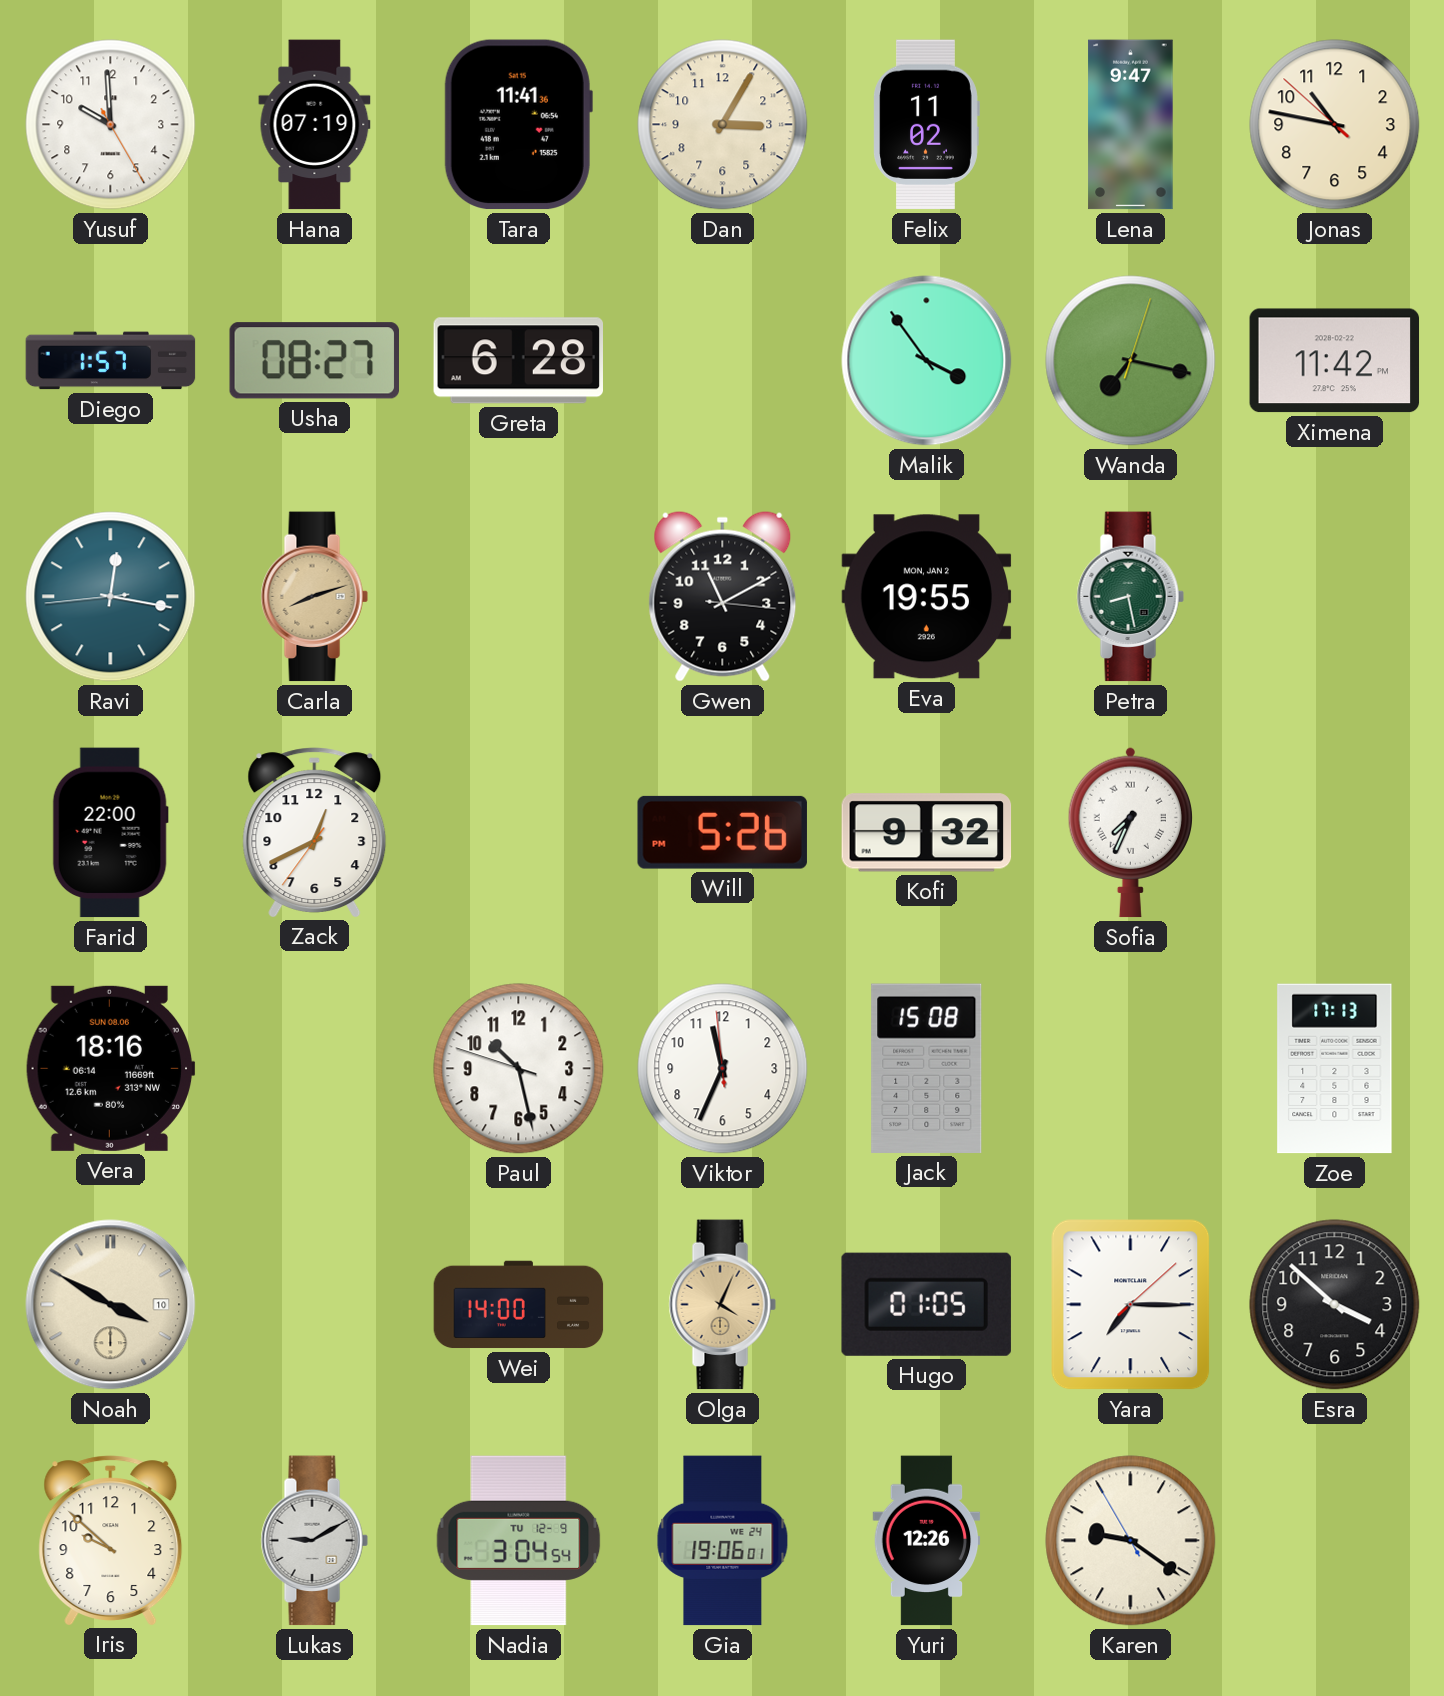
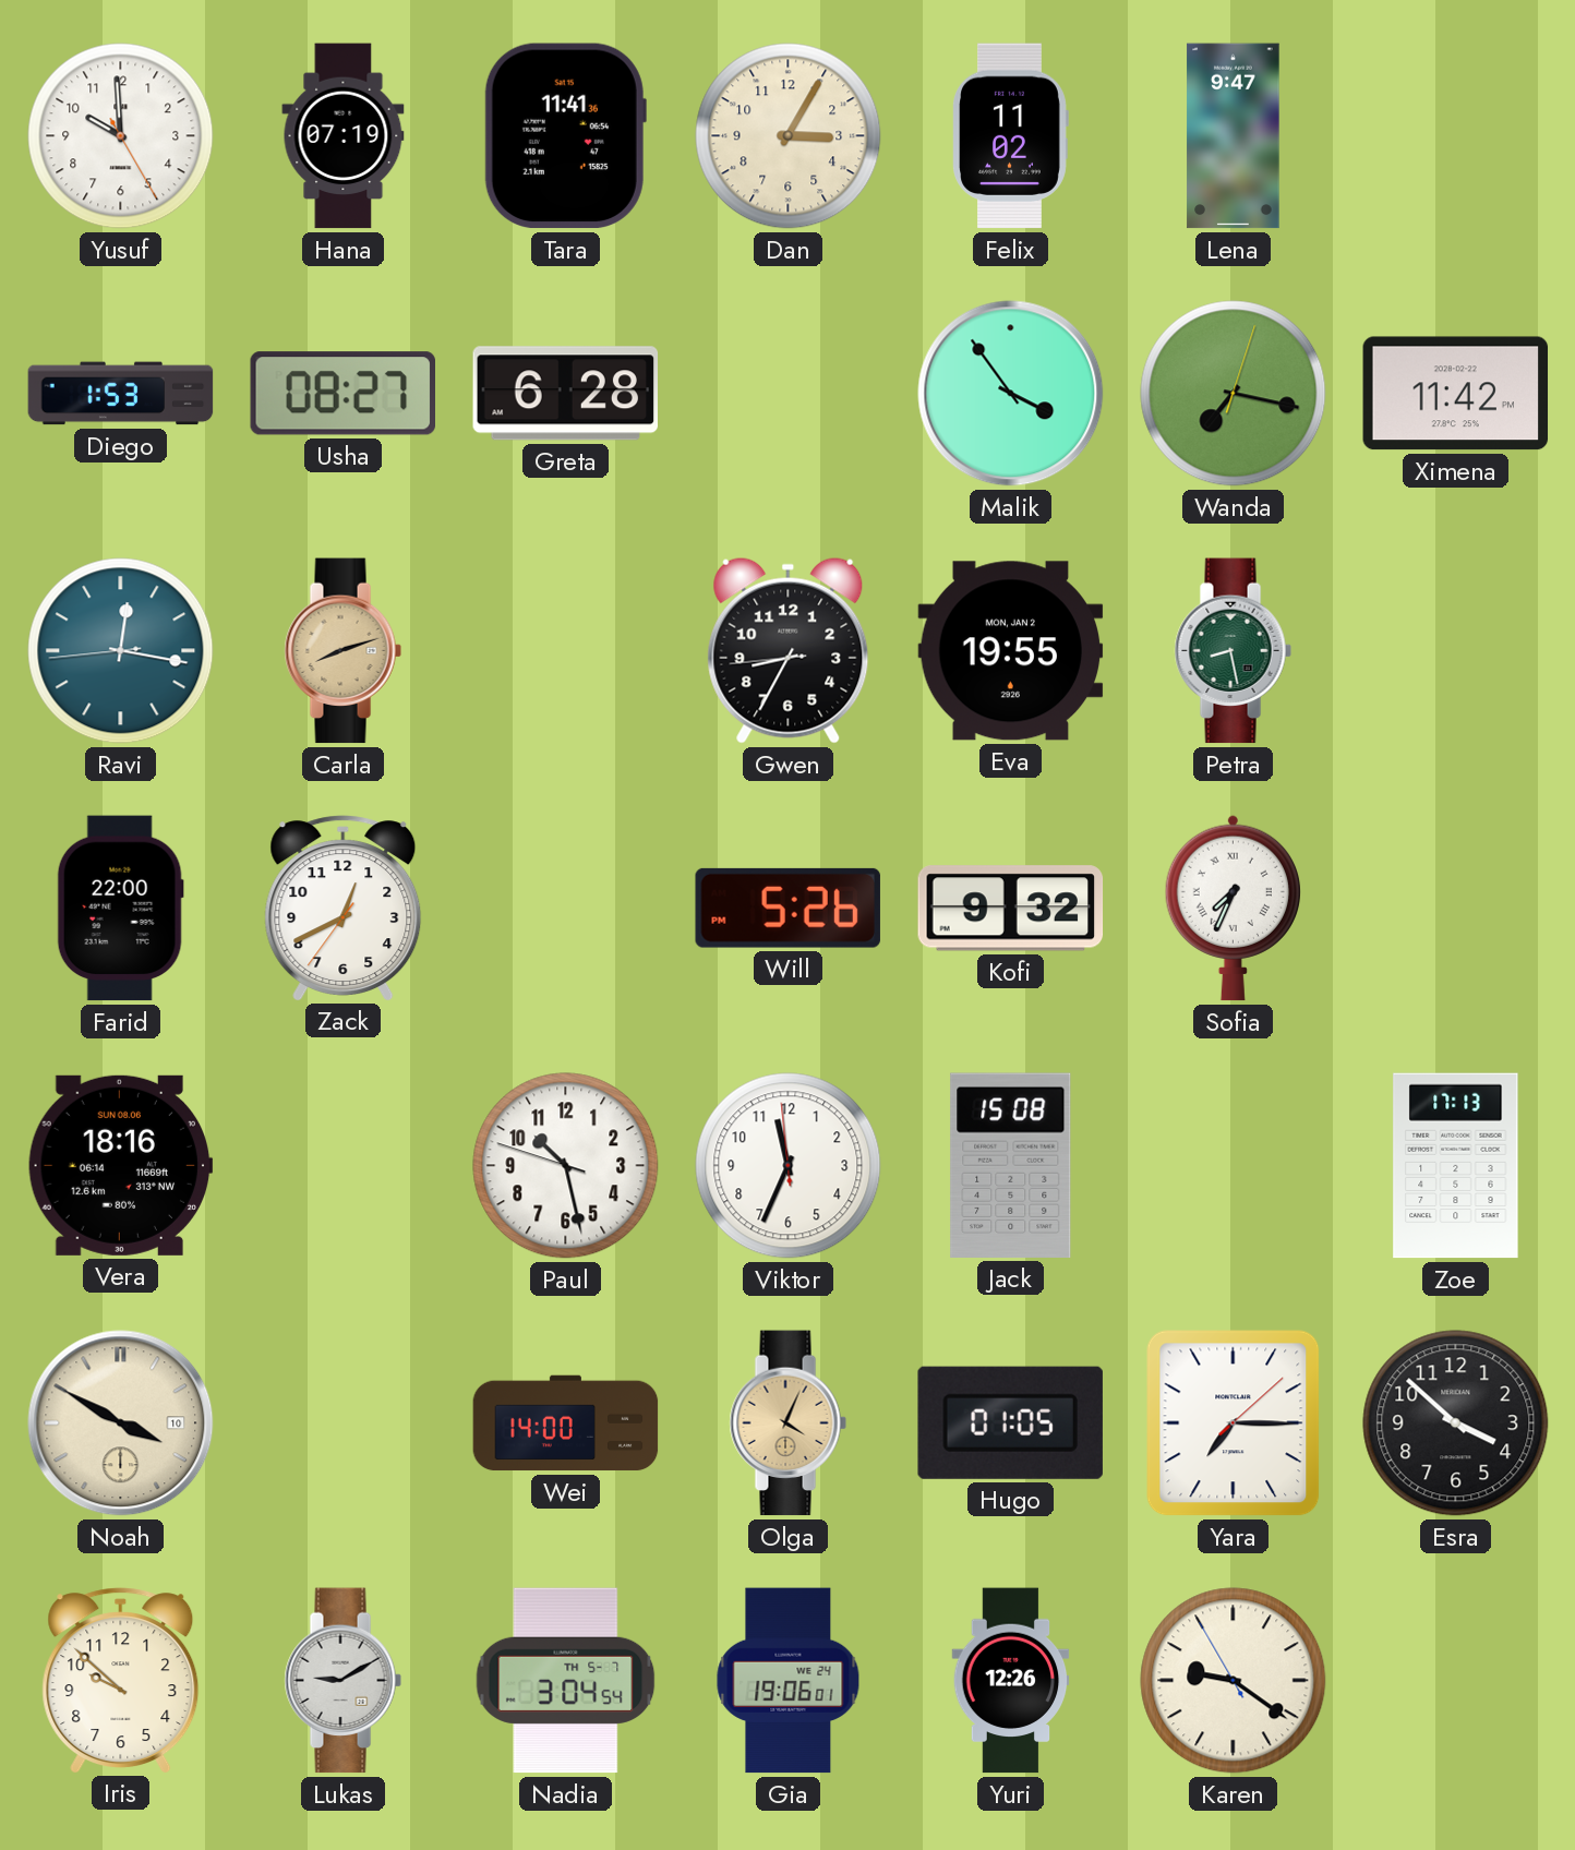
Jonas: 10:46 -> none (1335, 125)
Diego: 1:57 -> 1:53 (121, 394)
Gwen: 11:10 -> 8:34 (789, 650)
Nadia date: TU 12-9 -> TH 5-7 (566, 1681)
